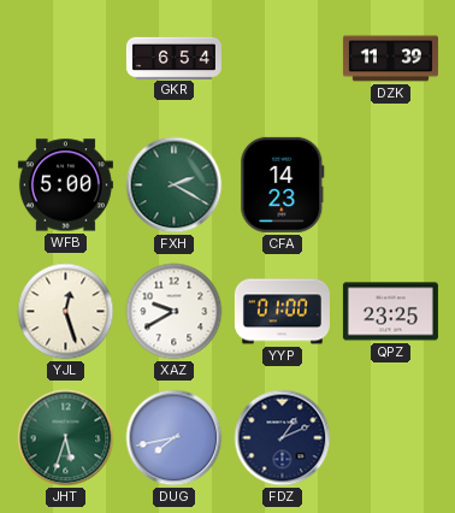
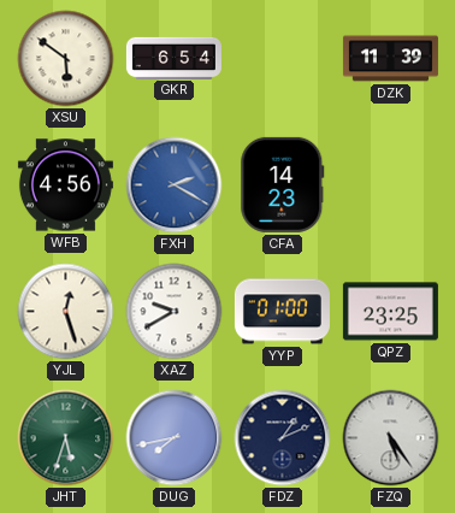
XSU: none -> 5:51 (66, 59)
WFB: 5:00 -> 4:56 (65, 185)
FXH dial: green -> blue (175, 185)
FZQ: none -> 5:24 (391, 438)
